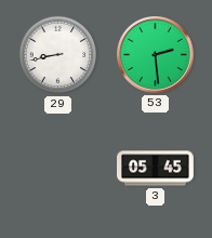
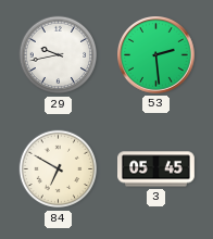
29: 8:43 -> 9:43 (59, 55)
84: none -> 6:50 (59, 169)
